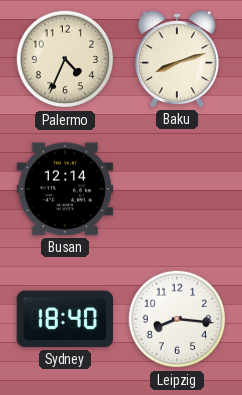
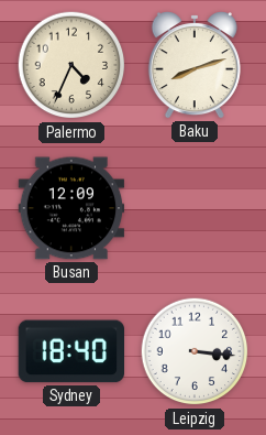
Busan: 12:14 -> 12:09 (71, 208)
Leipzig: 8:16 -> 3:16 (195, 351)
